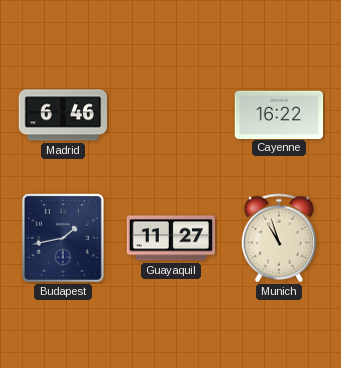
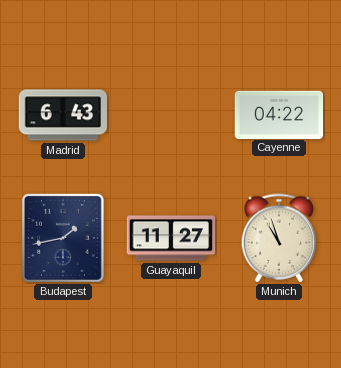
Madrid: 6:46 -> 6:43 (63, 115)
Cayenne: 16:22 -> 04:22 (279, 114)
